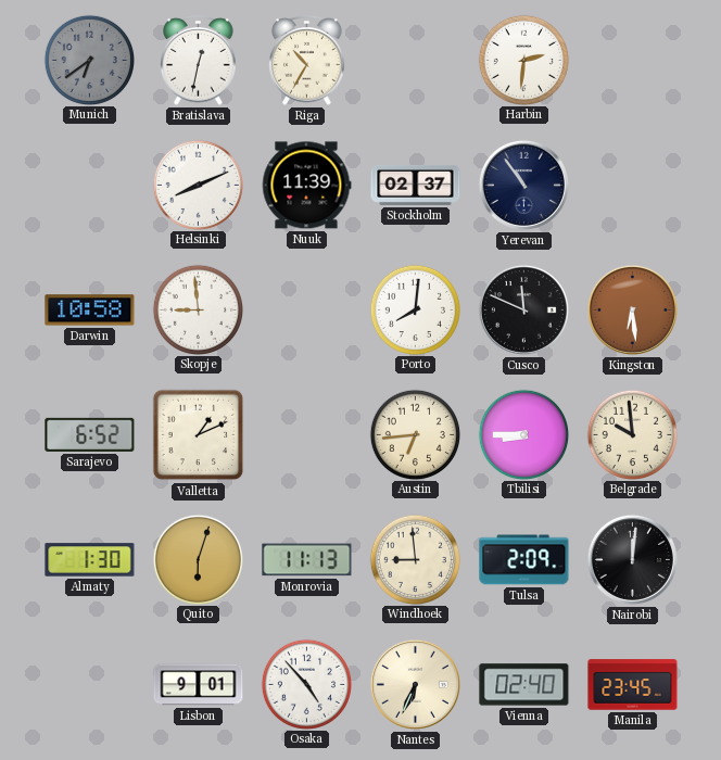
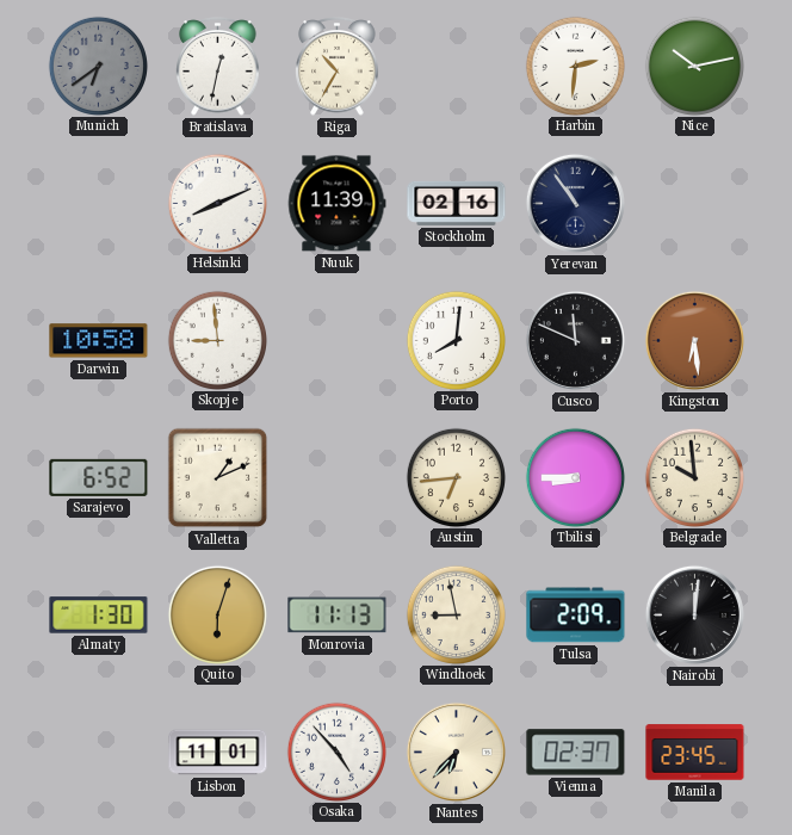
Nice: none -> 10:13 (694, 66)
Stockholm: 02:37 -> 02:16 (457, 203)
Windhoek: 8:59 -> 8:58 (456, 614)
Lisbon: 9:01 -> 11:01 (218, 753)
Nantes: 6:34 -> 6:37 (456, 751)
Vienna: 02:40 -> 02:37 (576, 753)
